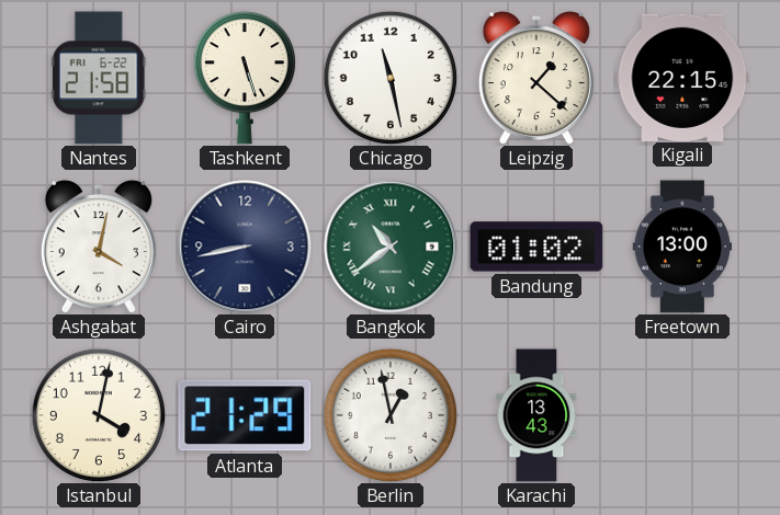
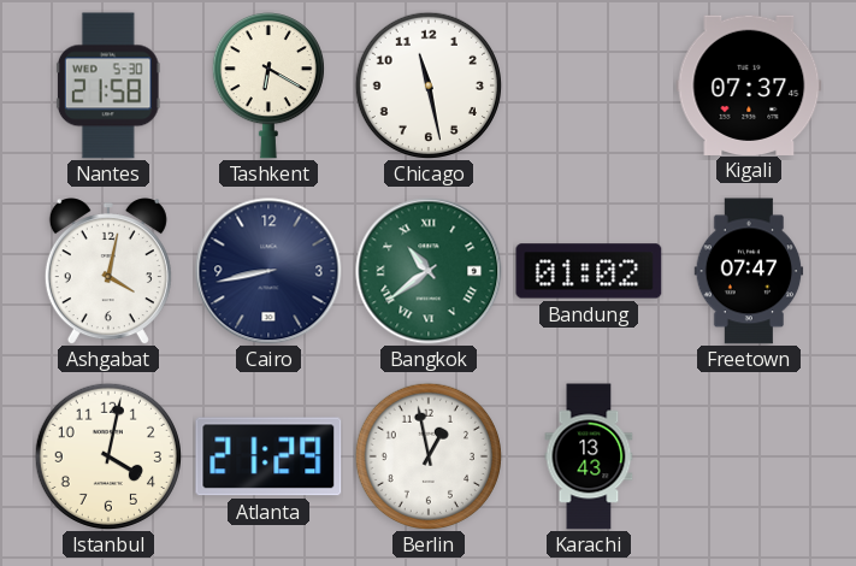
Nantes date: FRI 6-22 -> WED 5-30 (108, 86)
Tashkent: 5:27 -> 6:20 (268, 87)
Leipzig: 1:22 -> none (536, 78)
Kigali: 22:15 -> 07:37 (749, 84)
Freetown: 13:00 -> 07:47 (749, 271)
